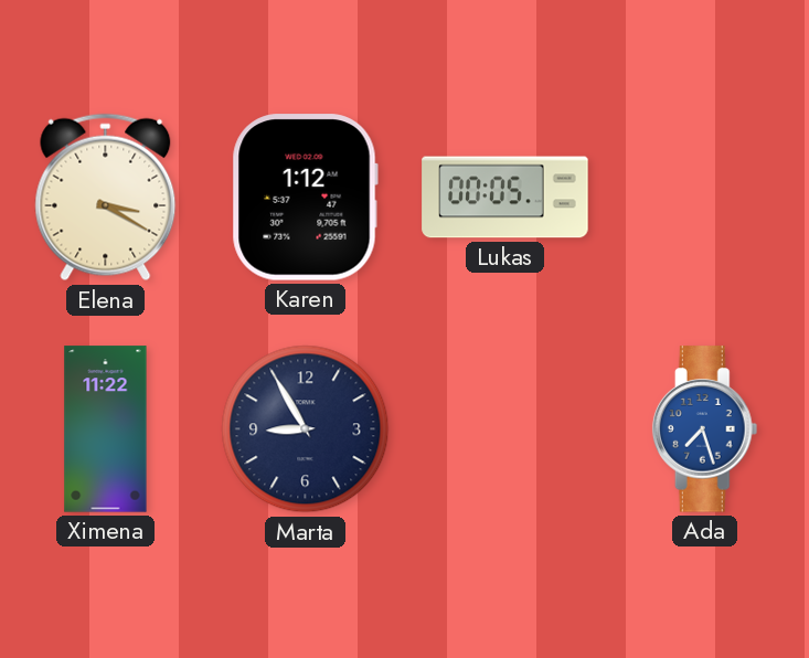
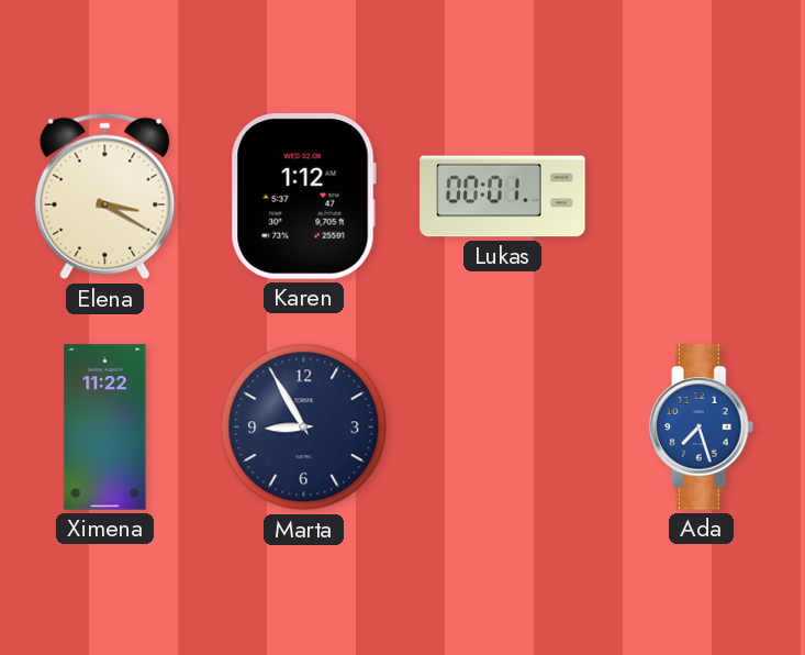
Lukas: 00:05 -> 00:01 (503, 197)
